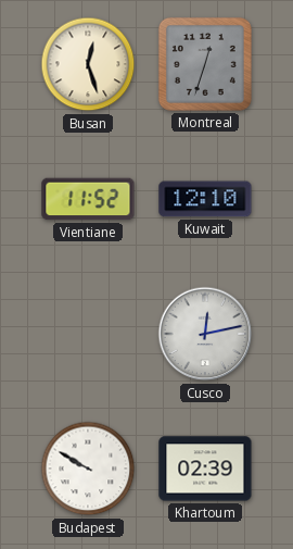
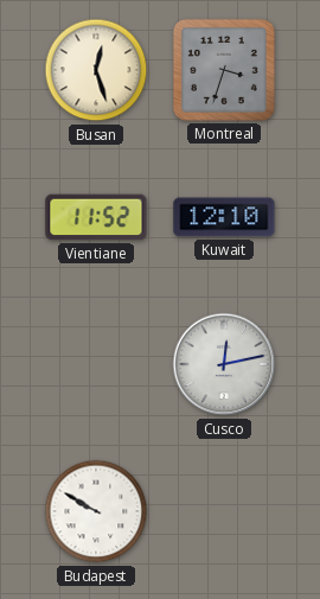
Montreal: 12:33 -> 3:33 (224, 70)
Khartoum: 02:39 -> none (205, 469)
